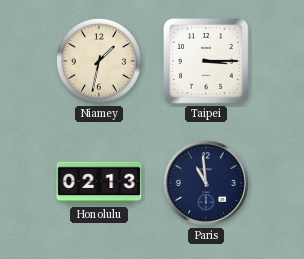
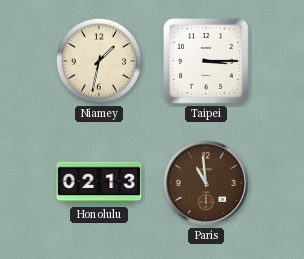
Paris dial: navy -> brown (207, 184)
